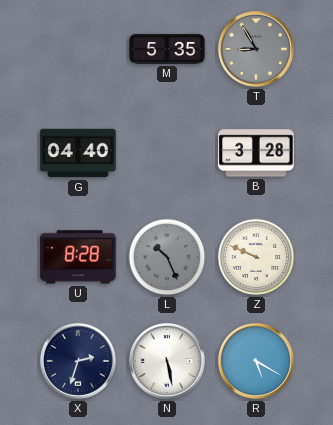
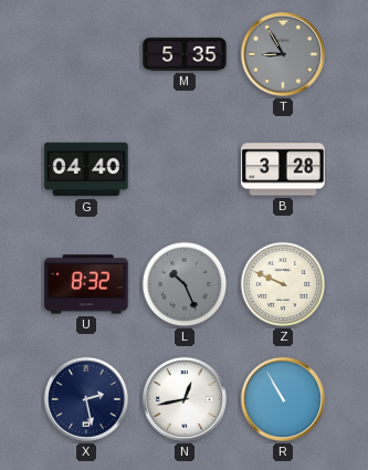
U: 8:28 -> 8:32 (86, 284)
X: 2:33 -> 2:28 (86, 399)
N: 5:28 -> 12:43 (185, 399)
R: 5:20 -> 10:55 (283, 399)
